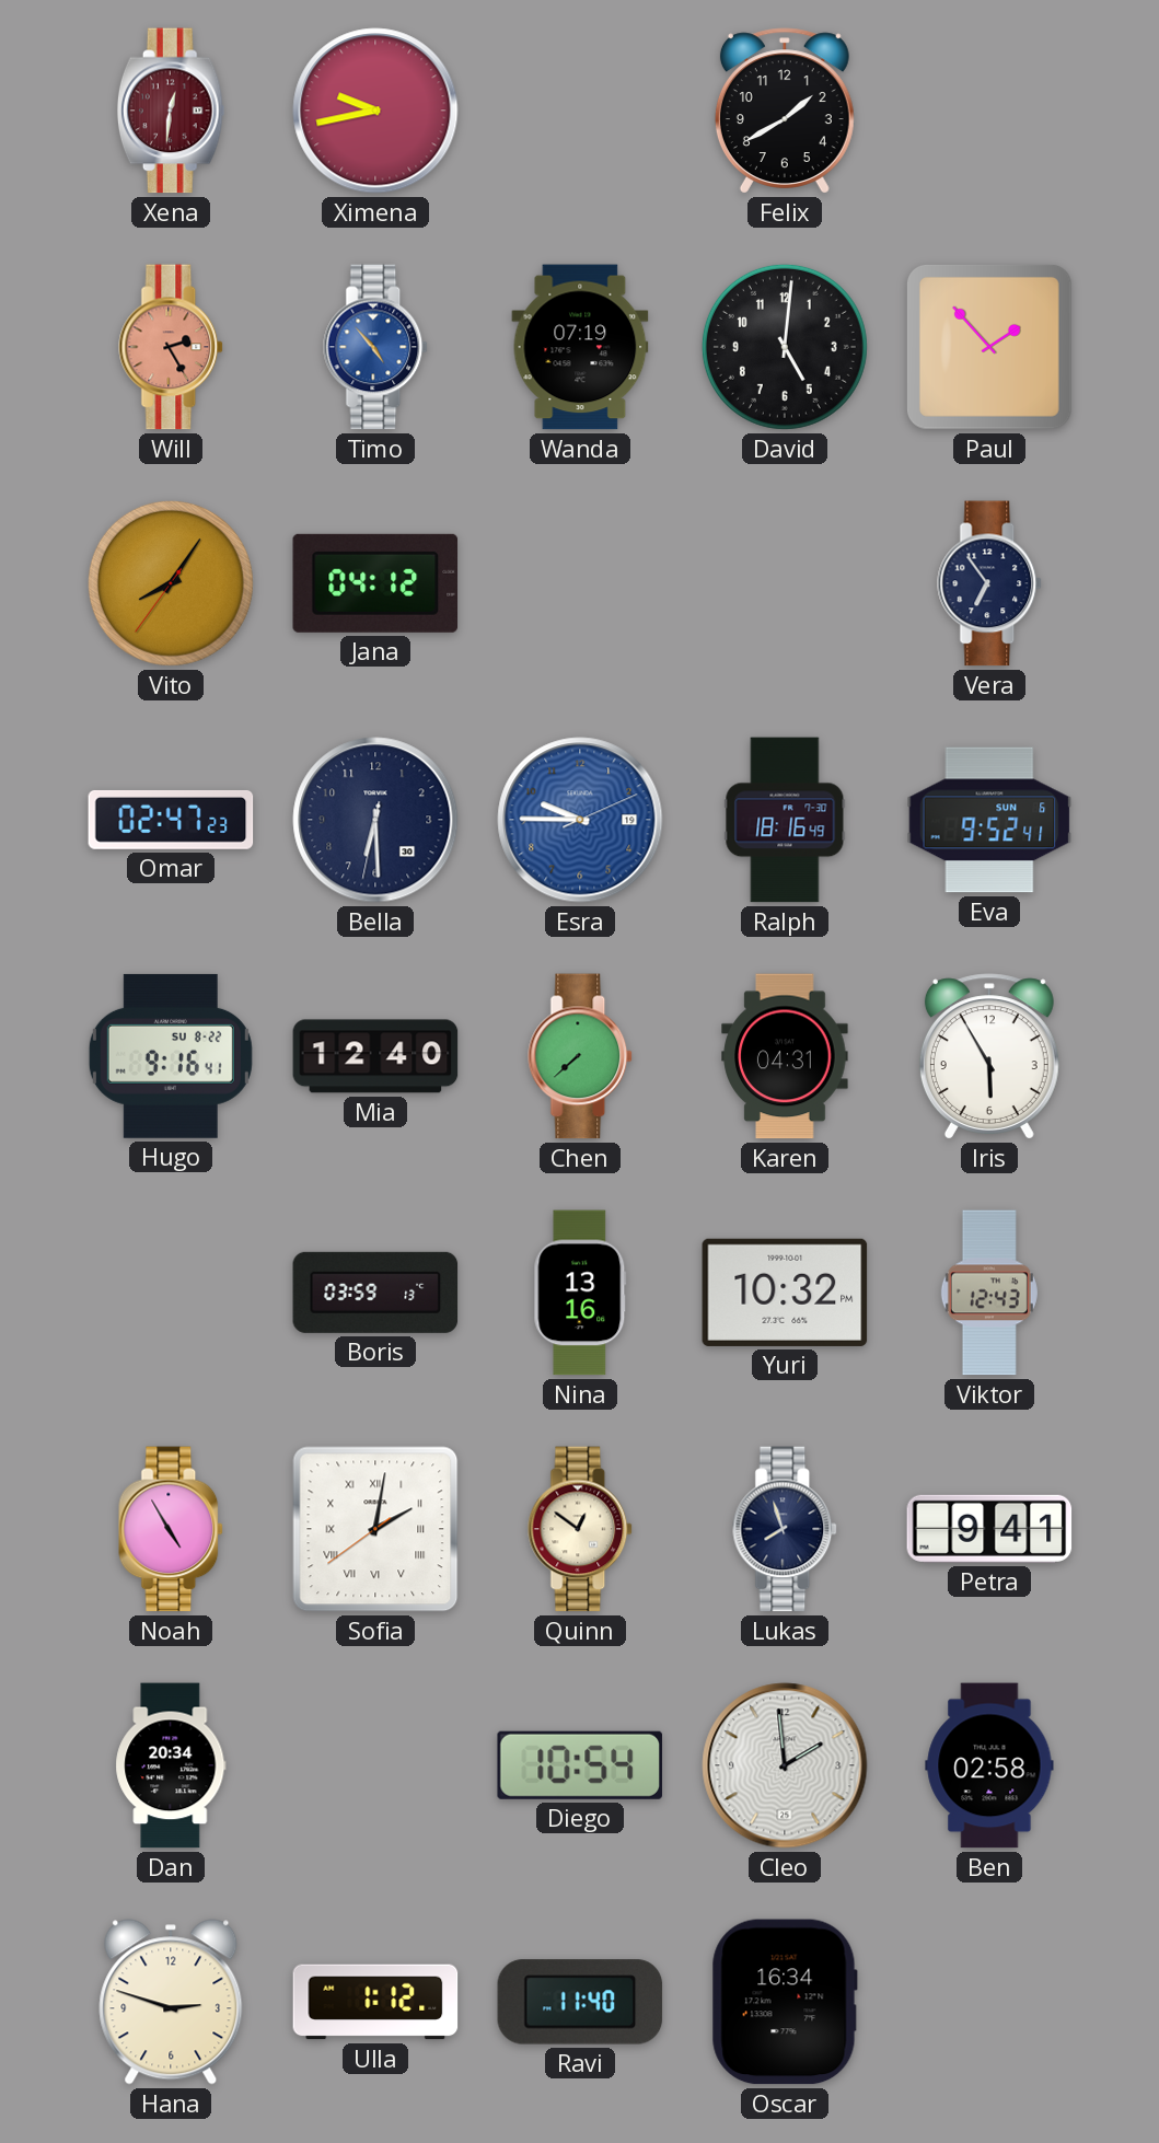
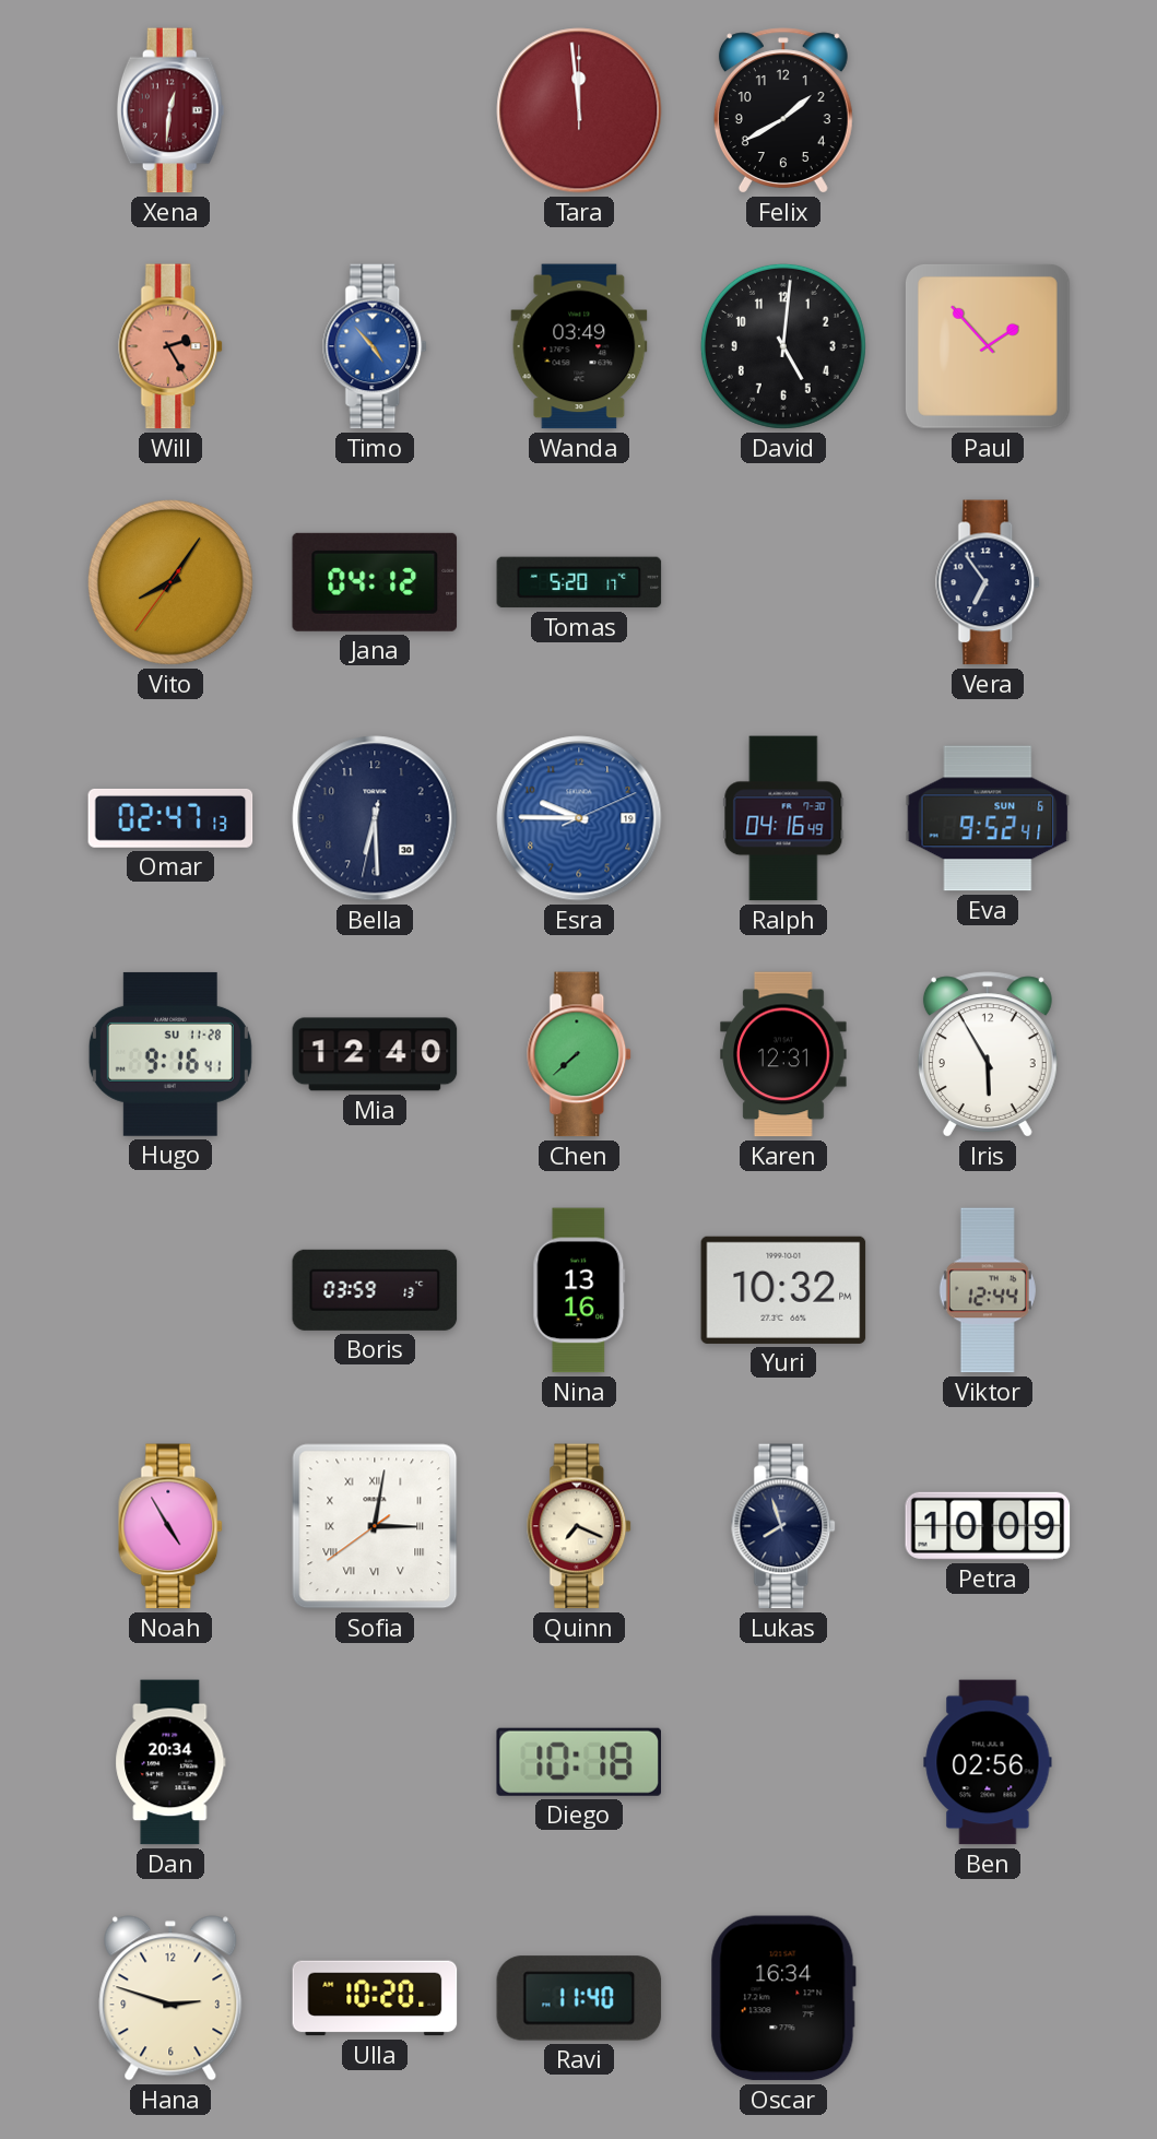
Ximena: 9:43 -> none (375, 111)
Tara: none -> 11:59 (579, 110)
Wanda: 07:19 -> 03:49 (579, 346)
Tomas: none -> 5:20 (579, 582)
Omar: 02:47:23 -> 02:47:13 (170, 818)
Ralph: 18:16 -> 04:16 (783, 818)
Hugo date: SU 8-22 -> SU 11-28 (170, 1054)
Karen: 04:31 -> 12:31 (783, 1054)
Viktor: 12:43 -> 12:44 (988, 1290)
Sofia: 2:01 -> 3:01 (375, 1526)
Quinn: 12:51 -> 7:19 (580, 1526)
Petra: 9:41 -> 10:09 (988, 1526)
Diego: 10:54 -> 10:18 (579, 1762)
Cleo: 1:59 -> none (785, 1765)
Ben: 02:58 -> 02:56 (988, 1762)
Ulla: 1:12 -> 10:20 (375, 1998)
